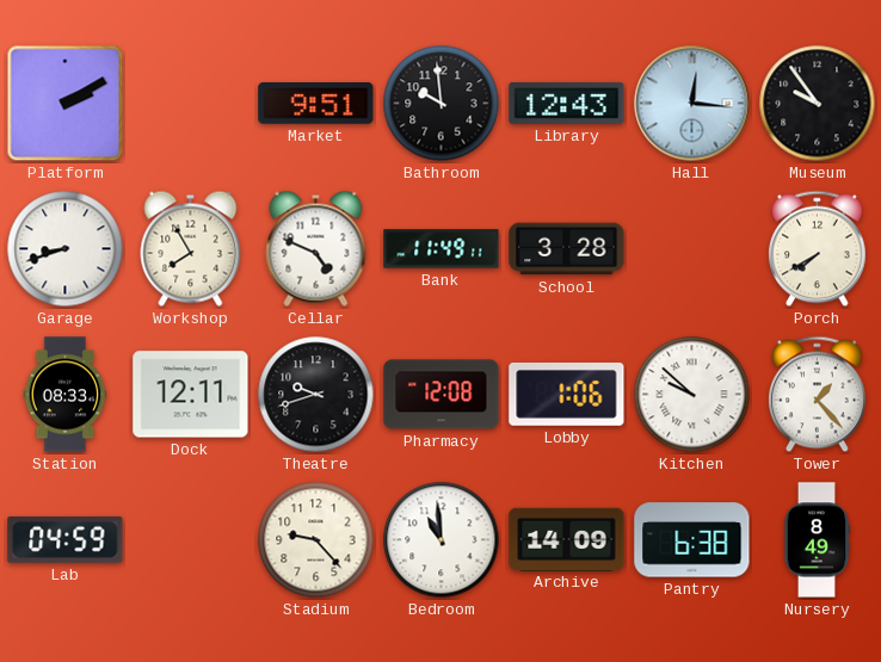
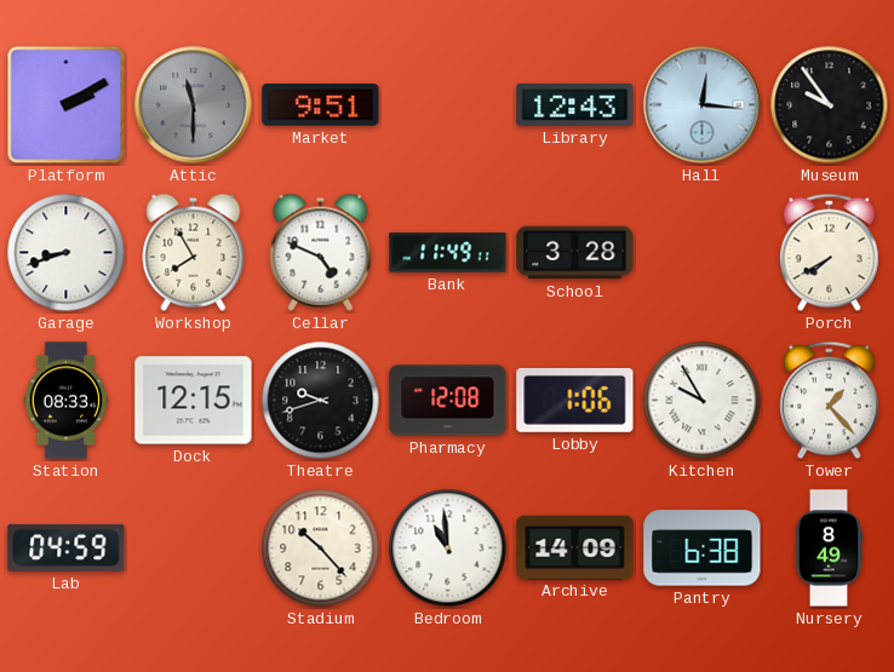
Attic: none -> 11:30 (194, 105)
Bathroom: 9:59 -> none (442, 104)
Dock: 12:11 -> 12:15 (194, 401)
Kitchen: 9:52 -> 9:55 (703, 401)
Stadium: 9:23 -> 10:23 (321, 548)
